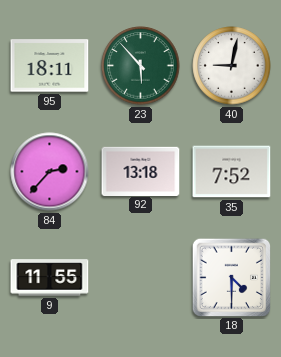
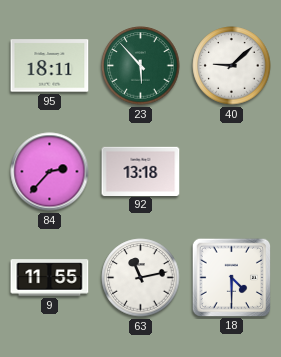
40: 9:02 -> 9:08 (232, 66)
35: 7:52 -> none (232, 172)
63: none -> 11:13 (141, 278)
